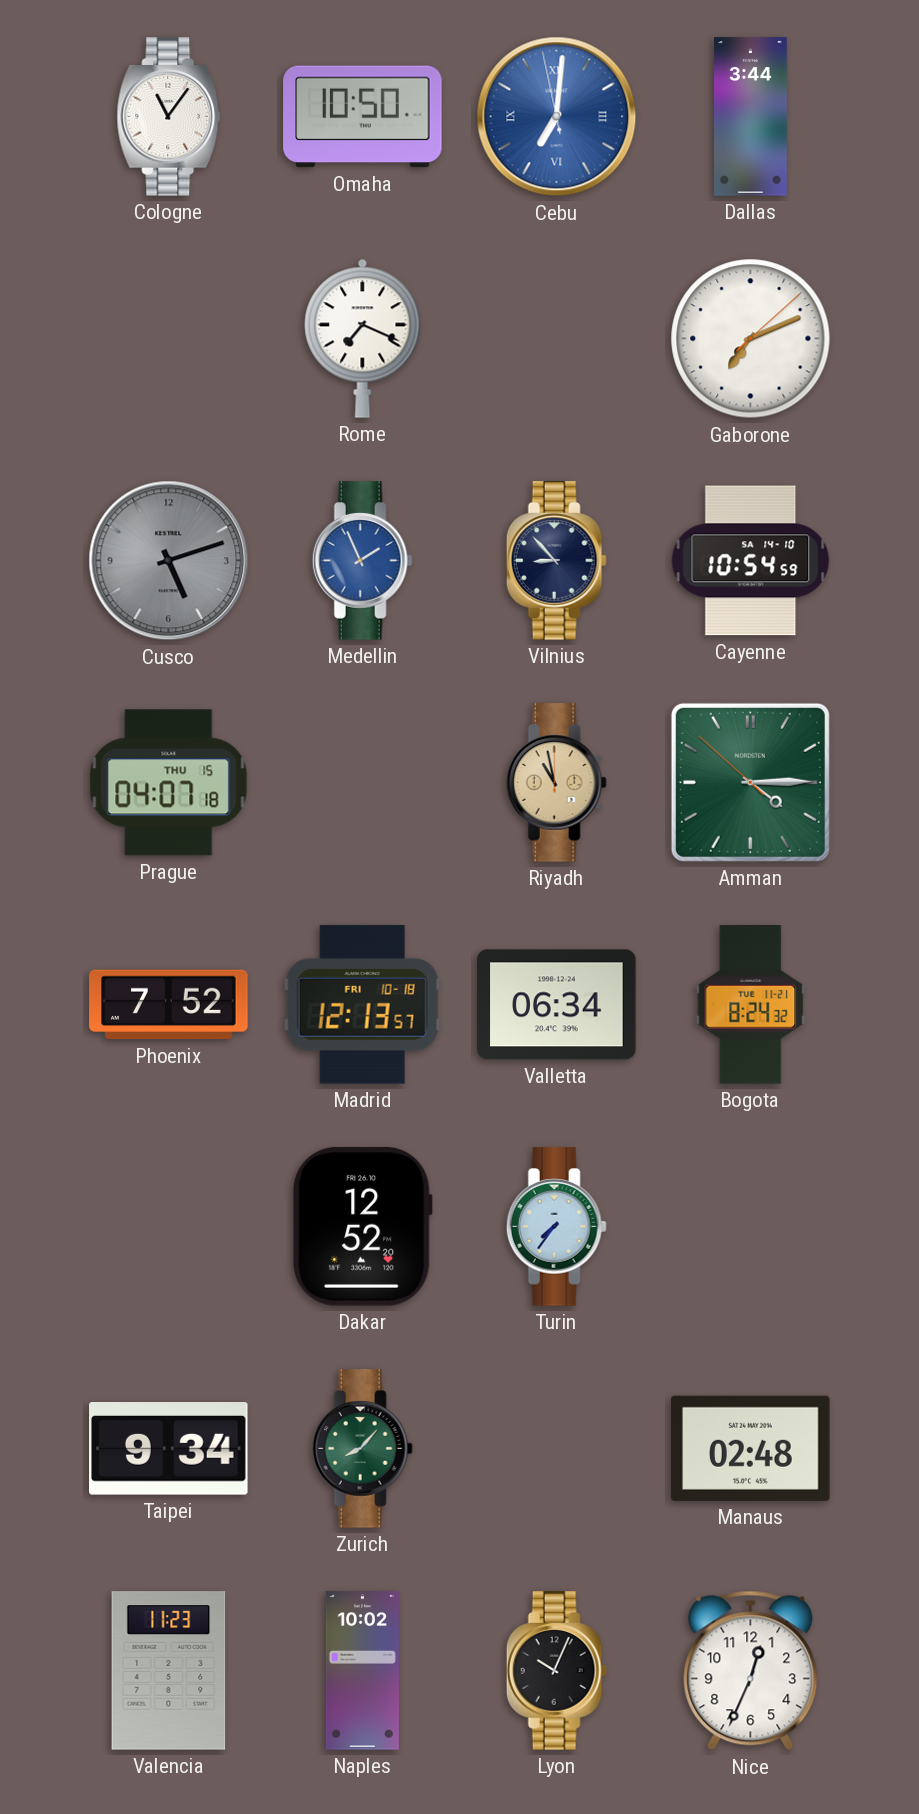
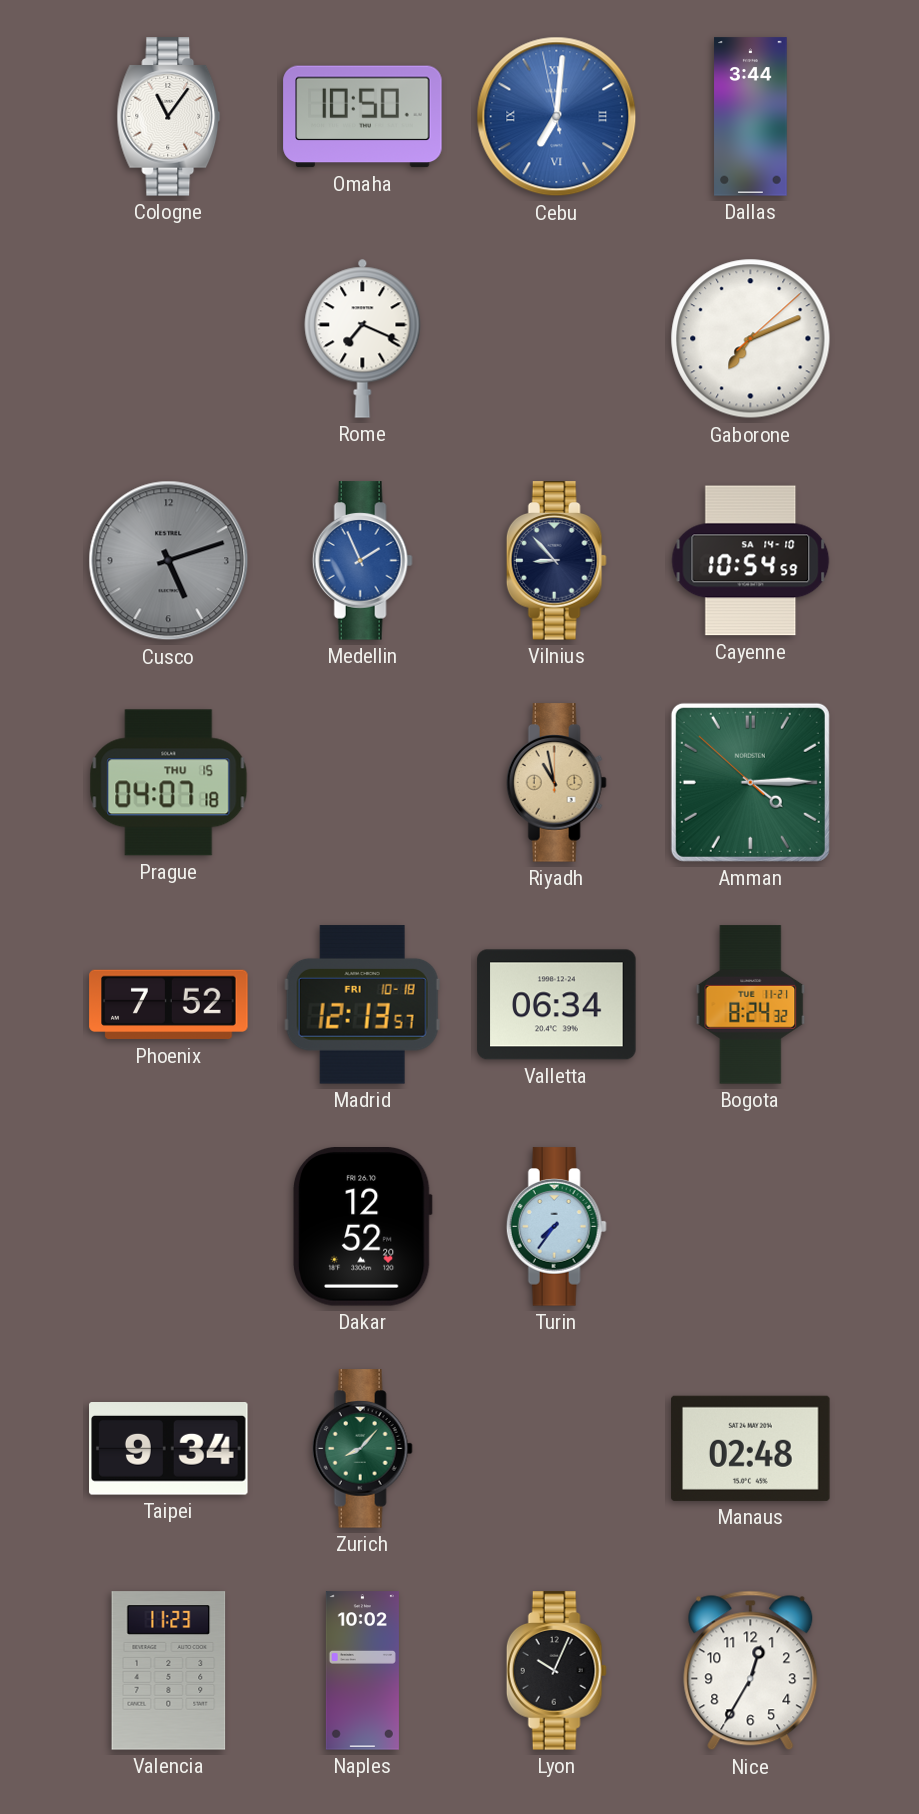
Nice: 12:34 -> 12:35 (751, 1671)
